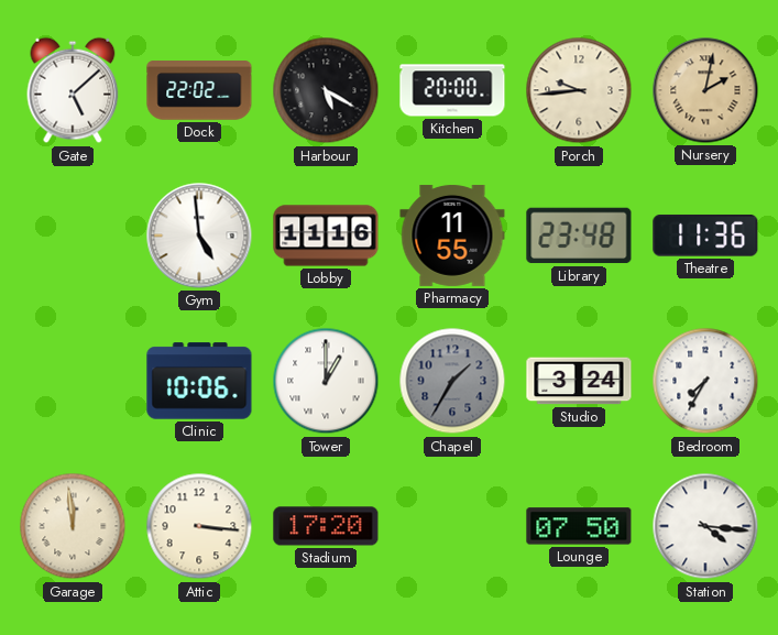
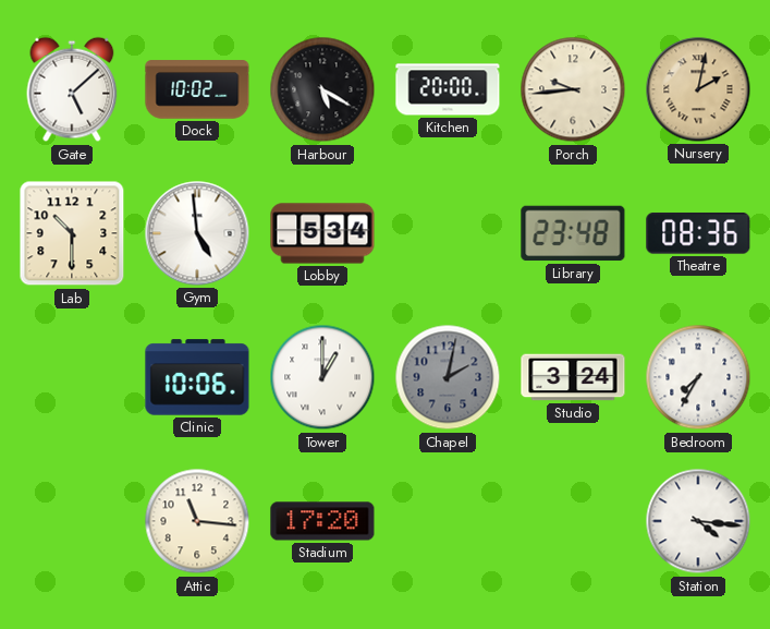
Dock: 22:02 -> 10:02 (197, 89)
Lab: none -> 10:30 (72, 233)
Lobby: 11:16 -> 5:34 (322, 233)
Pharmacy: 11:55 -> none (452, 236)
Theatre: 11:36 -> 08:36 (698, 233)
Chapel: 1:35 -> 2:02 (448, 377)
Garage: 11:59 -> none (73, 526)
Attic: 3:16 -> 11:16 (197, 521)
Lounge: 07:50 -> none (579, 526)
